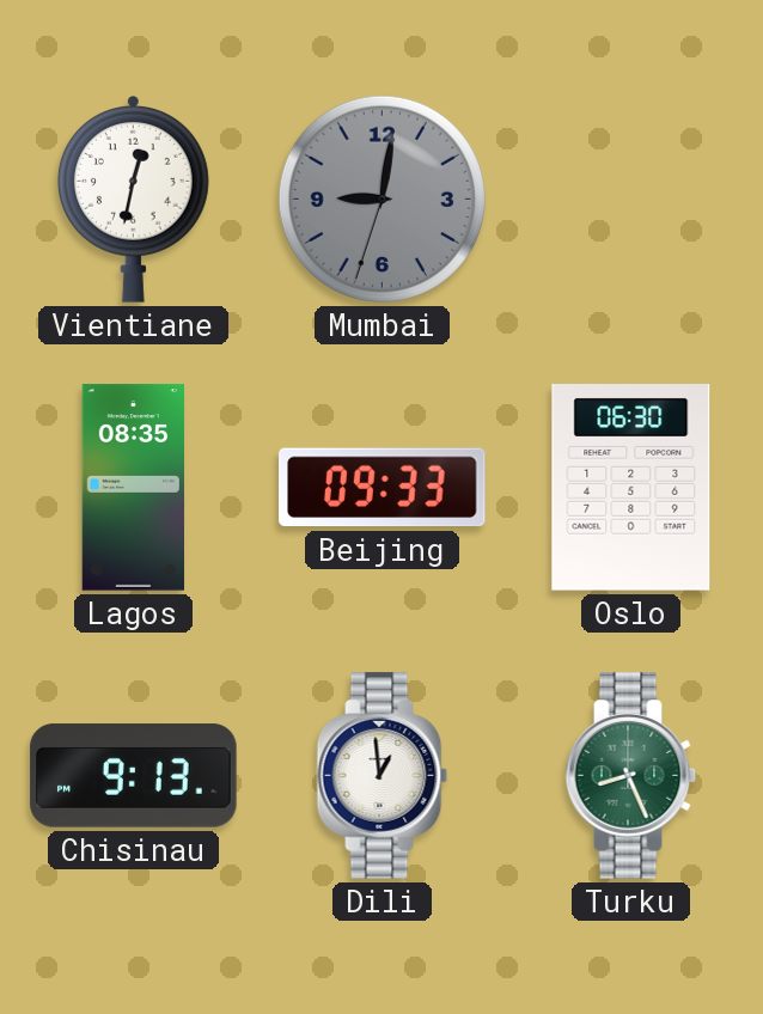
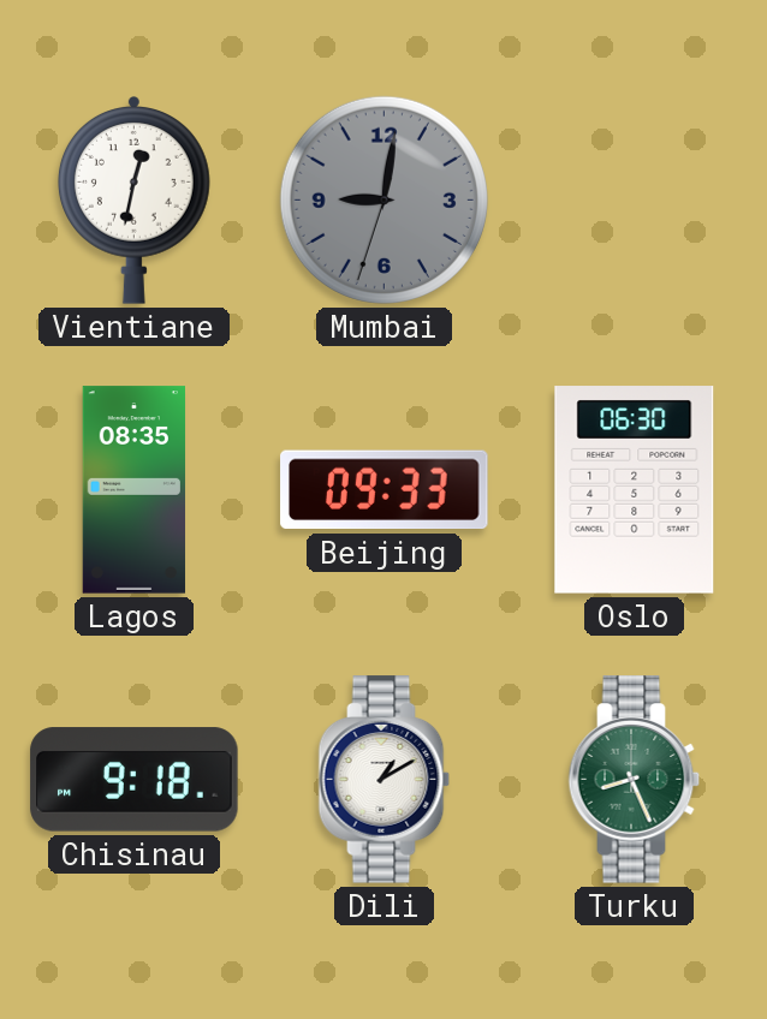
Chisinau: 9:13 -> 9:18 (135, 780)
Dili: 12:59 -> 1:10 (385, 780)
